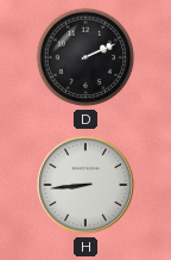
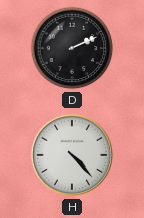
H: 8:44 -> 4:23 (72, 155)
